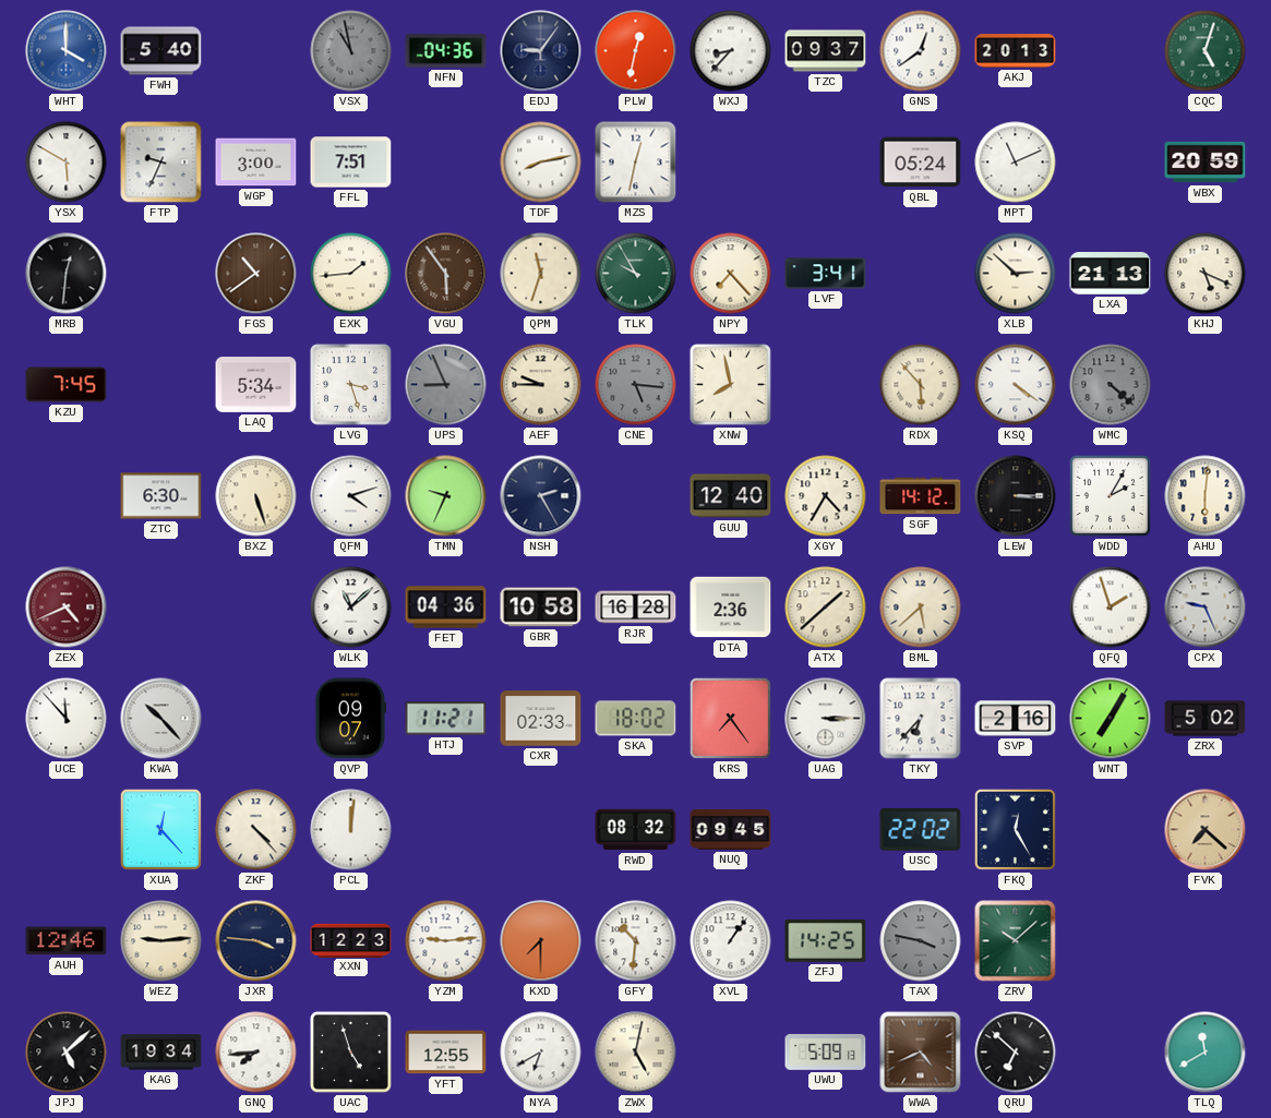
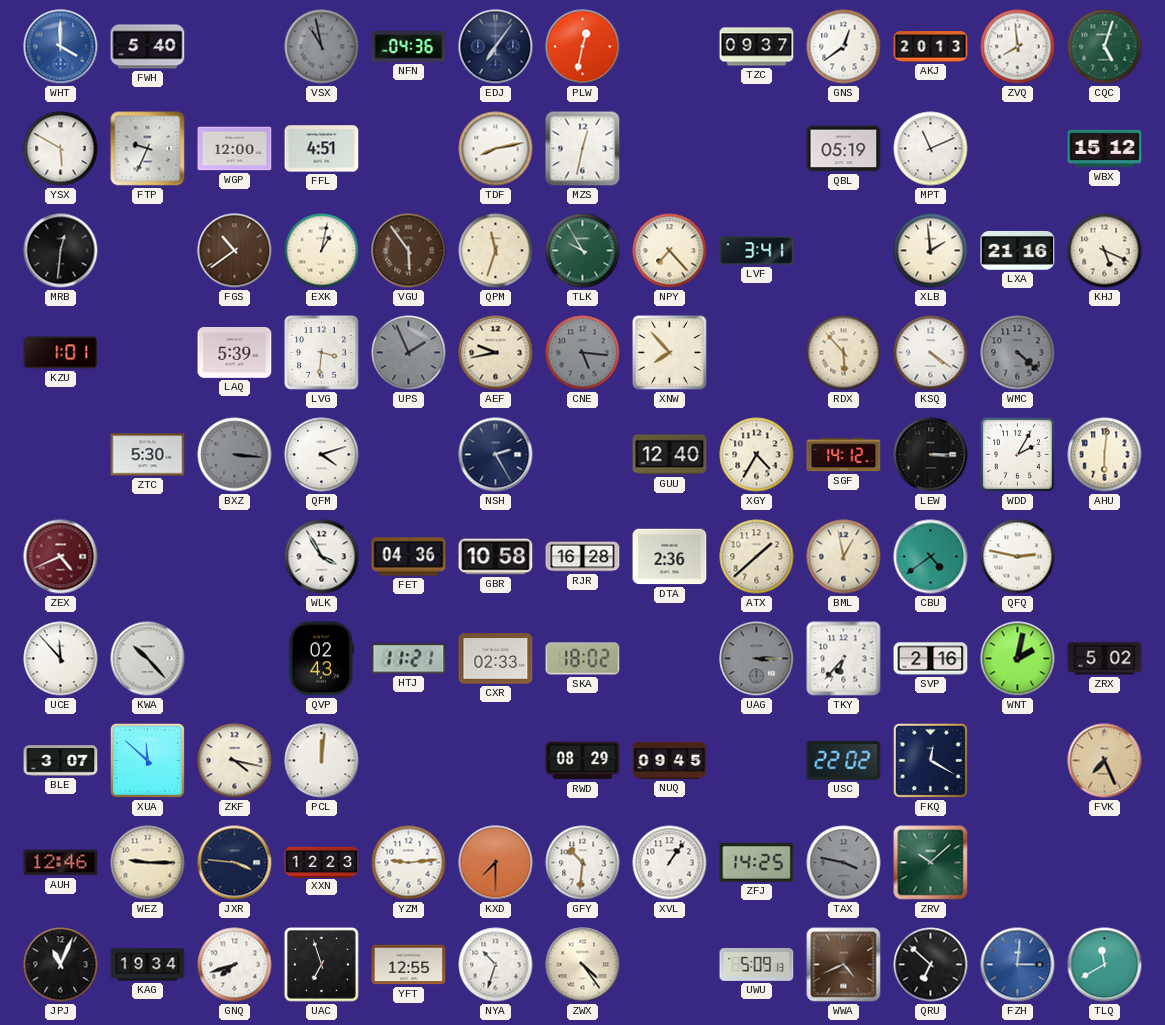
EDJ: 9:06 -> 7:06 (496, 47)
WXJ: 8:37 -> none (731, 51)
ZVQ: none -> 7:59 (1018, 47)
WGP: 3:00 -> 12:00 (235, 149)
FFL: 7:51 -> 4:51 (322, 149)
QBL: 05:24 -> 05:19 (844, 149)
WBX: 20:59 -> 15:12 (1105, 149)
EXK: 1:44 -> 1:02 (322, 251)
XLB: 2:52 -> 1:59 (931, 251)
LXA: 21:13 -> 21:16 (1018, 251)
KZU: 7:45 -> 1:01 (61, 353)
LAQ: 5:34 -> 5:39 (235, 353)
LVG: 3:27 -> 3:31 (321, 352)
UPS: 8:56 -> 1:56 (409, 353)
AEF: 9:45 -> 9:43 (496, 353)
XNW: 7:58 -> 7:53 (669, 352)
ZTC: 6:30 -> 5:30 (148, 455)
BXZ: 5:27 -> 3:16 (235, 455)
BXZ dial: cream -> grey (235, 455)
TMN: 9:34 -> none (446, 496)
WLK: 11:08 -> 3:55 (322, 557)
BML: 5:38 -> 12:58 (844, 557)
CBU: none -> 4:39 (931, 557)
QFQ: 1:57 -> 2:47 (1018, 557)
CPX: 9:26 -> none (1206, 608)
QVP: 09:07 -> 02:43 (321, 659)
KRS: 7:24 -> none (730, 718)
UAG dial: white -> grey (757, 659)
WNT: 7:05 -> 2:02 (1018, 659)
BLE: none -> 3:07 (61, 761)
XUA: 12:23 -> 11:52 (147, 760)
ZKF: 4:23 -> 4:17 (235, 761)
RWD: 08:32 -> 08:29 (583, 761)
FKQ: 12:25 -> 12:20 (930, 760)
FVK: 7:22 -> 7:26 (1105, 761)
WEZ: 9:14 -> 9:15 (148, 863)
JPJ: 5:08 -> 11:04 (61, 965)
GNQ: 7:44 -> 7:42 (235, 965)
UAC: 4:57 -> 6:57 (321, 964)
NYA: 6:40 -> 10:33 (496, 965)
ZWX: 5:02 -> 4:24 (583, 965)
FZH: none -> 3:01 (1018, 965)
